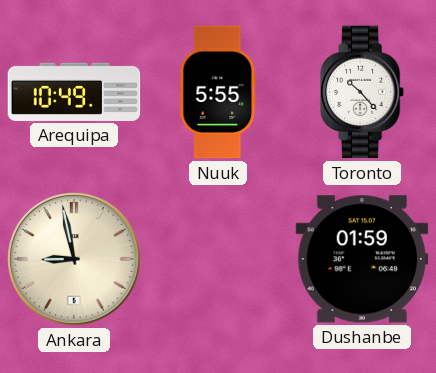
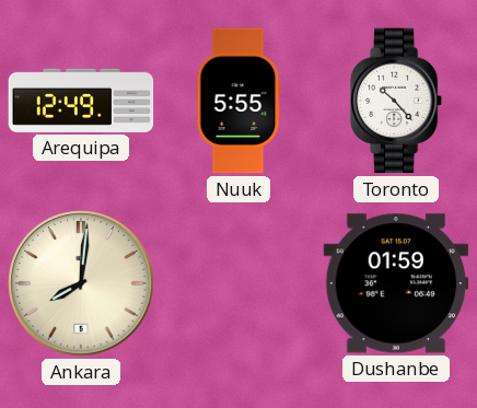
Arequipa: 10:49 -> 12:49 (81, 101)
Ankara: 8:58 -> 8:01 (81, 283)
